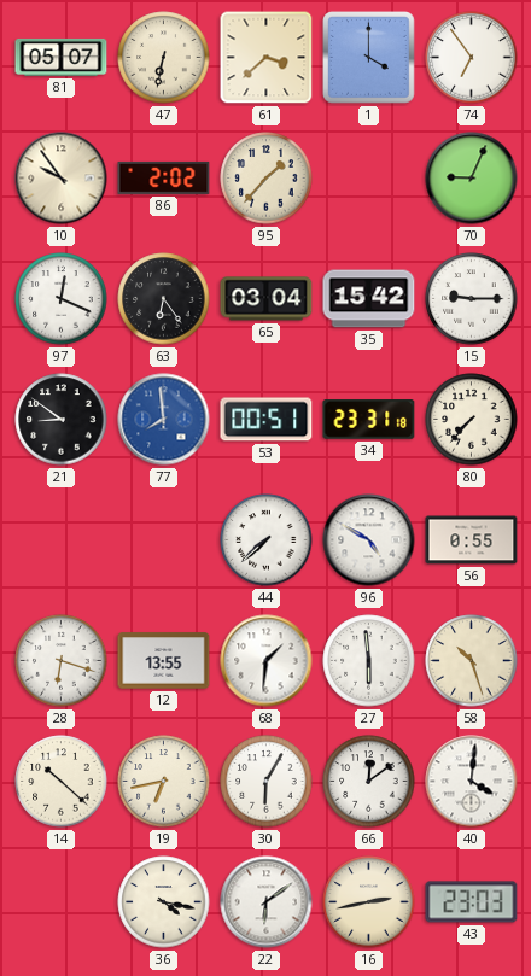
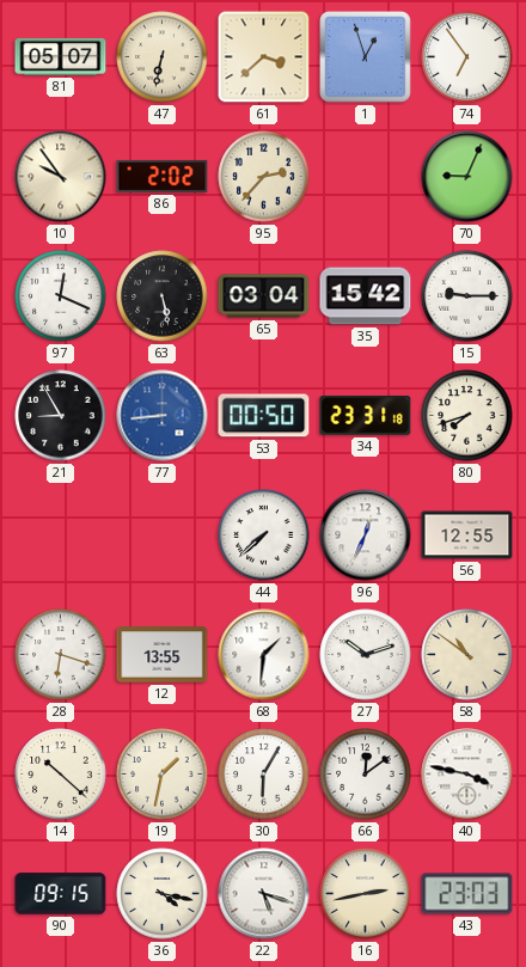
1: 4:00 -> 12:57 (366, 57)
95: 1:37 -> 2:37 (264, 177)
63: 6:24 -> 5:28 (163, 296)
21: 8:51 -> 8:55 (61, 416)
77: 7:59 -> 8:44 (163, 416)
53: 00:51 -> 00:50 (264, 416)
80: 7:37 -> 7:42 (467, 416)
96: 4:50 -> 12:34 (366, 535)
56: 0:55 -> 12:55 (467, 535)
27: 5:59 -> 10:12 (366, 655)
58: 10:27 -> 10:51 (467, 655)
19: 6:43 -> 1:32 (163, 775)
40: 4:01 -> 3:47 (467, 775)
90: none -> 09:15 (61, 894)
22: 6:09 -> 5:18 (264, 894)
